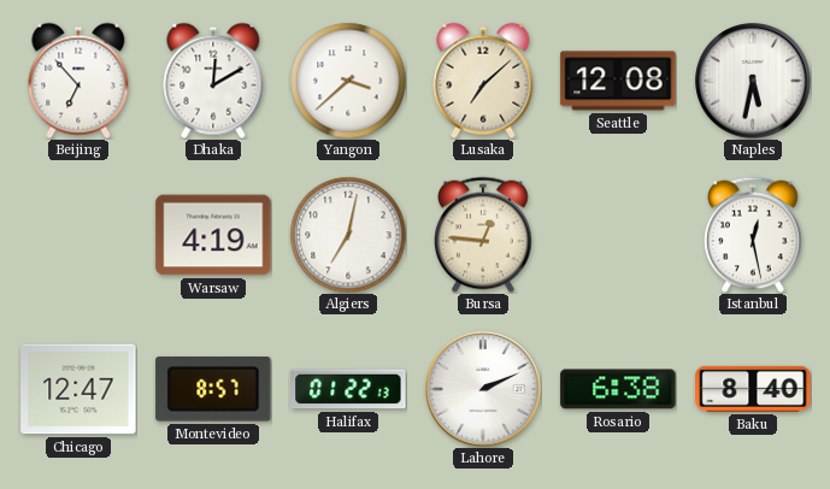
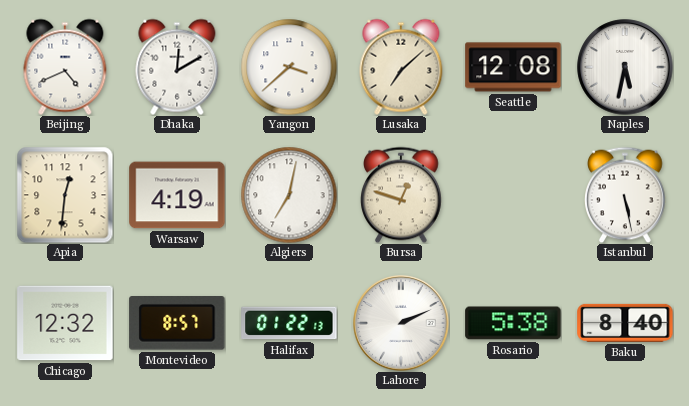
Beijing: 6:53 -> 4:41 (65, 67)
Apia: none -> 12:31 (65, 195)
Bursa: 12:46 -> 12:48 (402, 195)
Istanbul: 12:28 -> 5:28 (626, 195)
Chicago: 12:47 -> 12:32 (65, 323)
Rosario: 6:38 -> 5:38 (513, 323)
